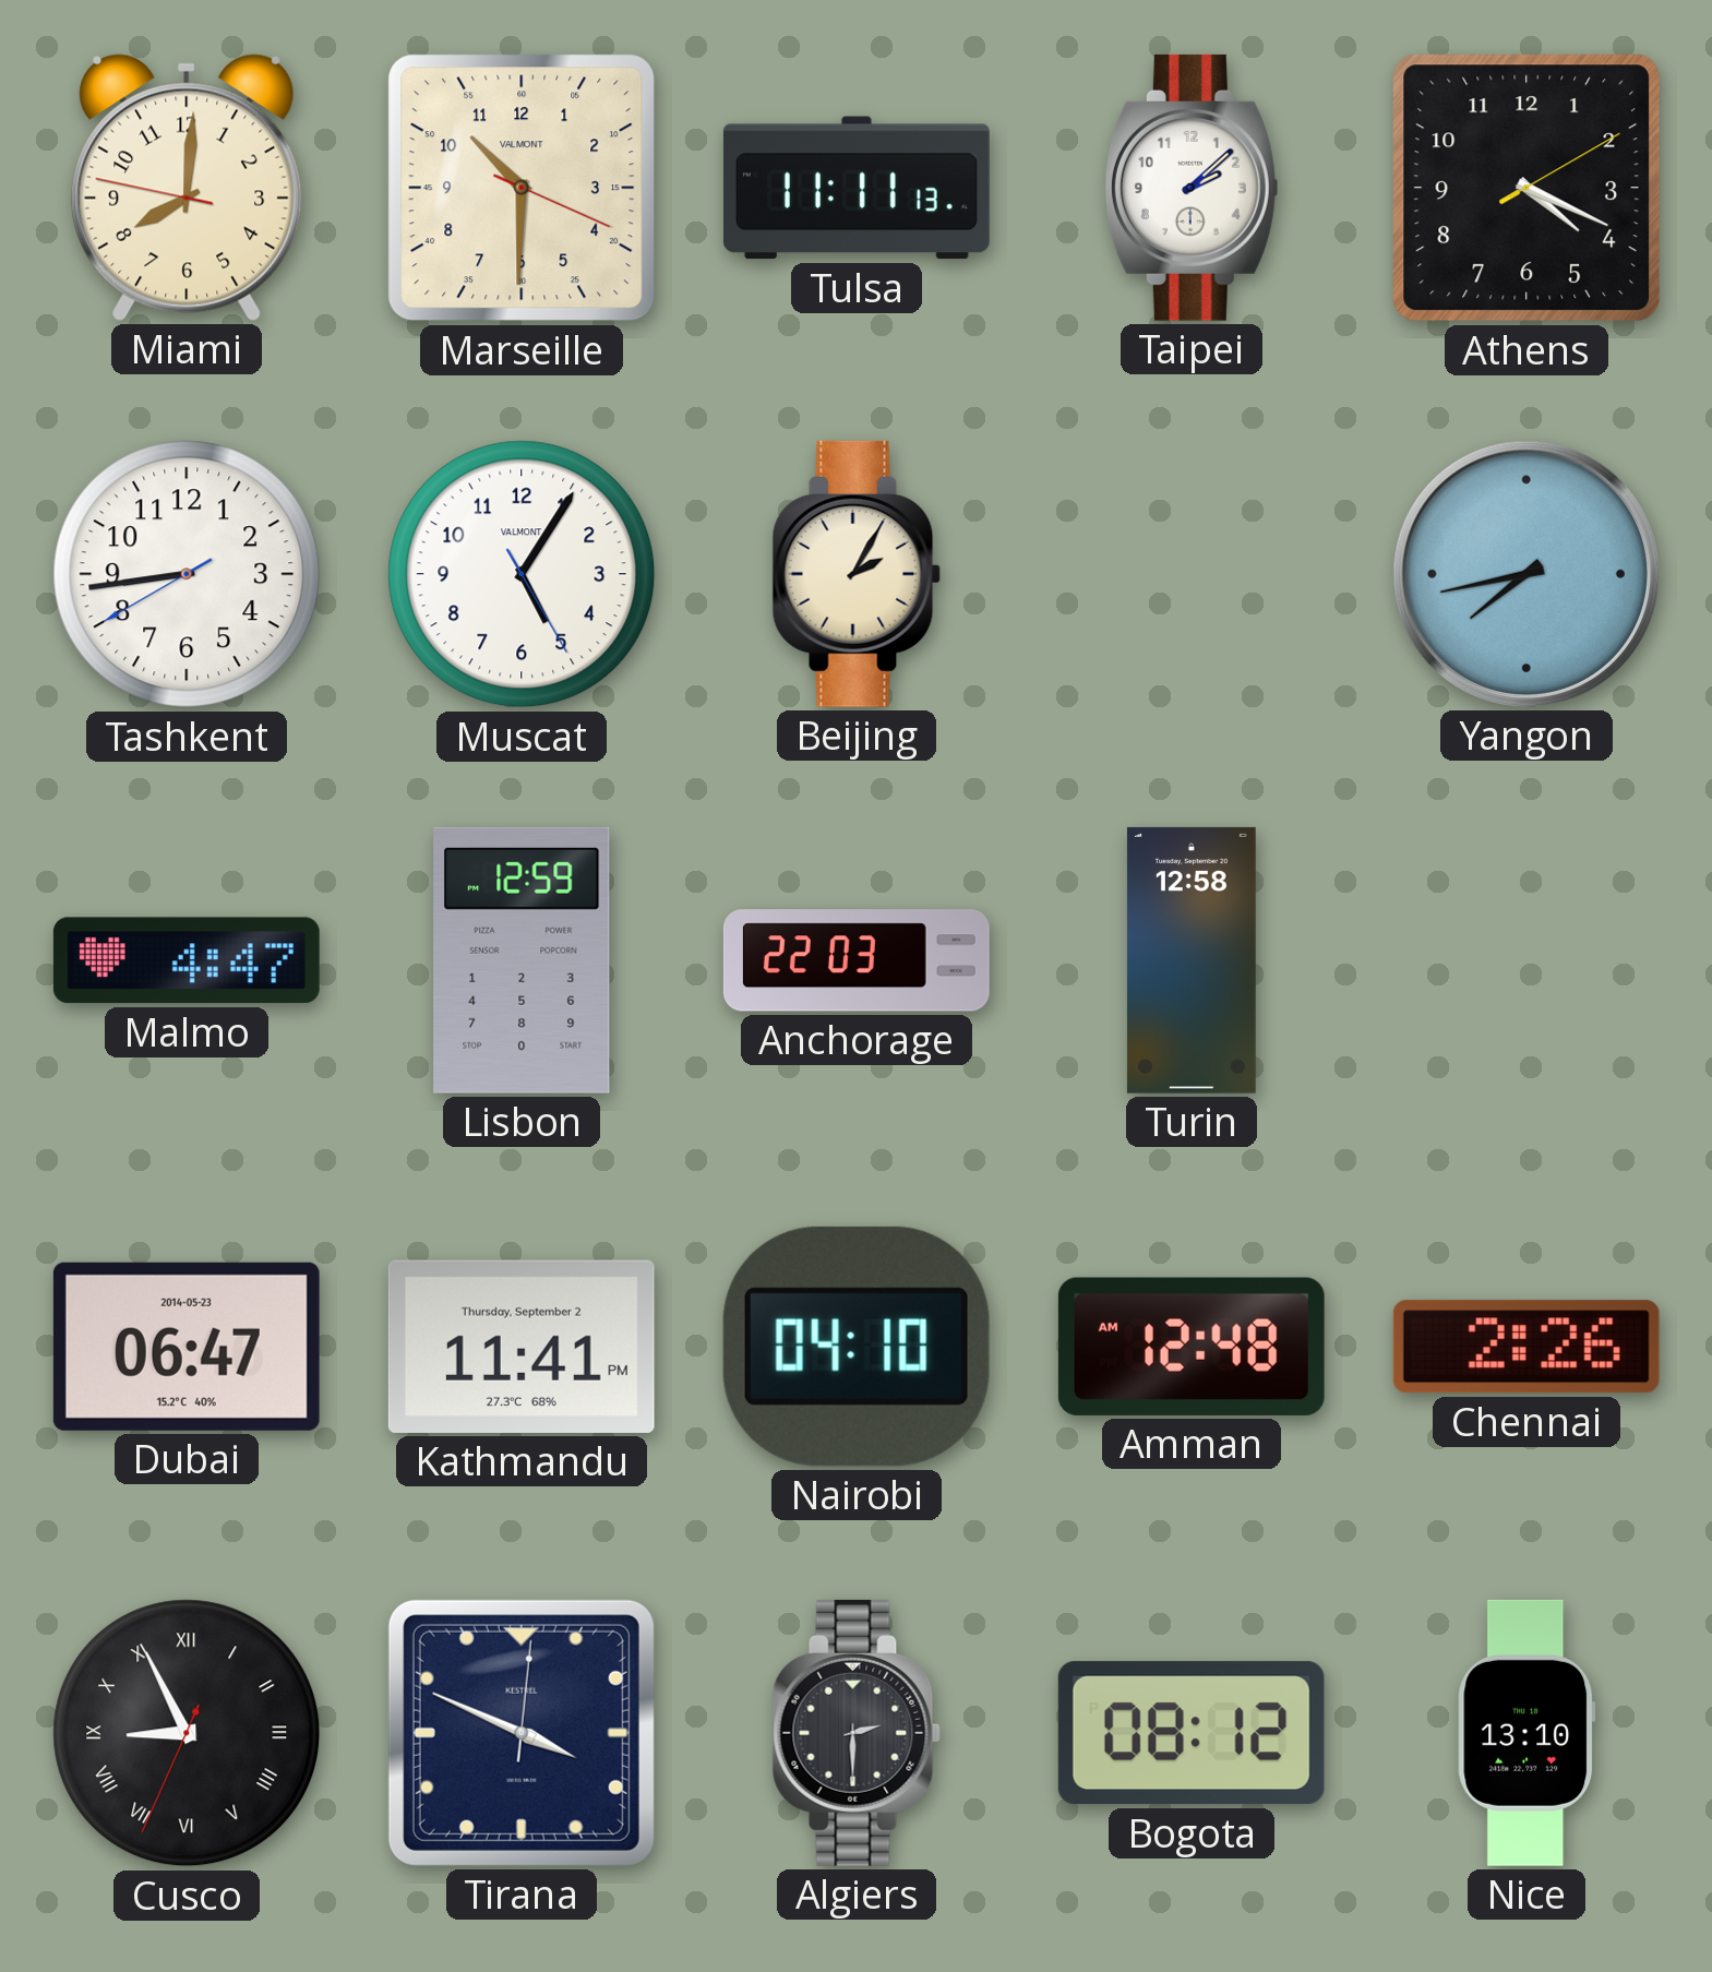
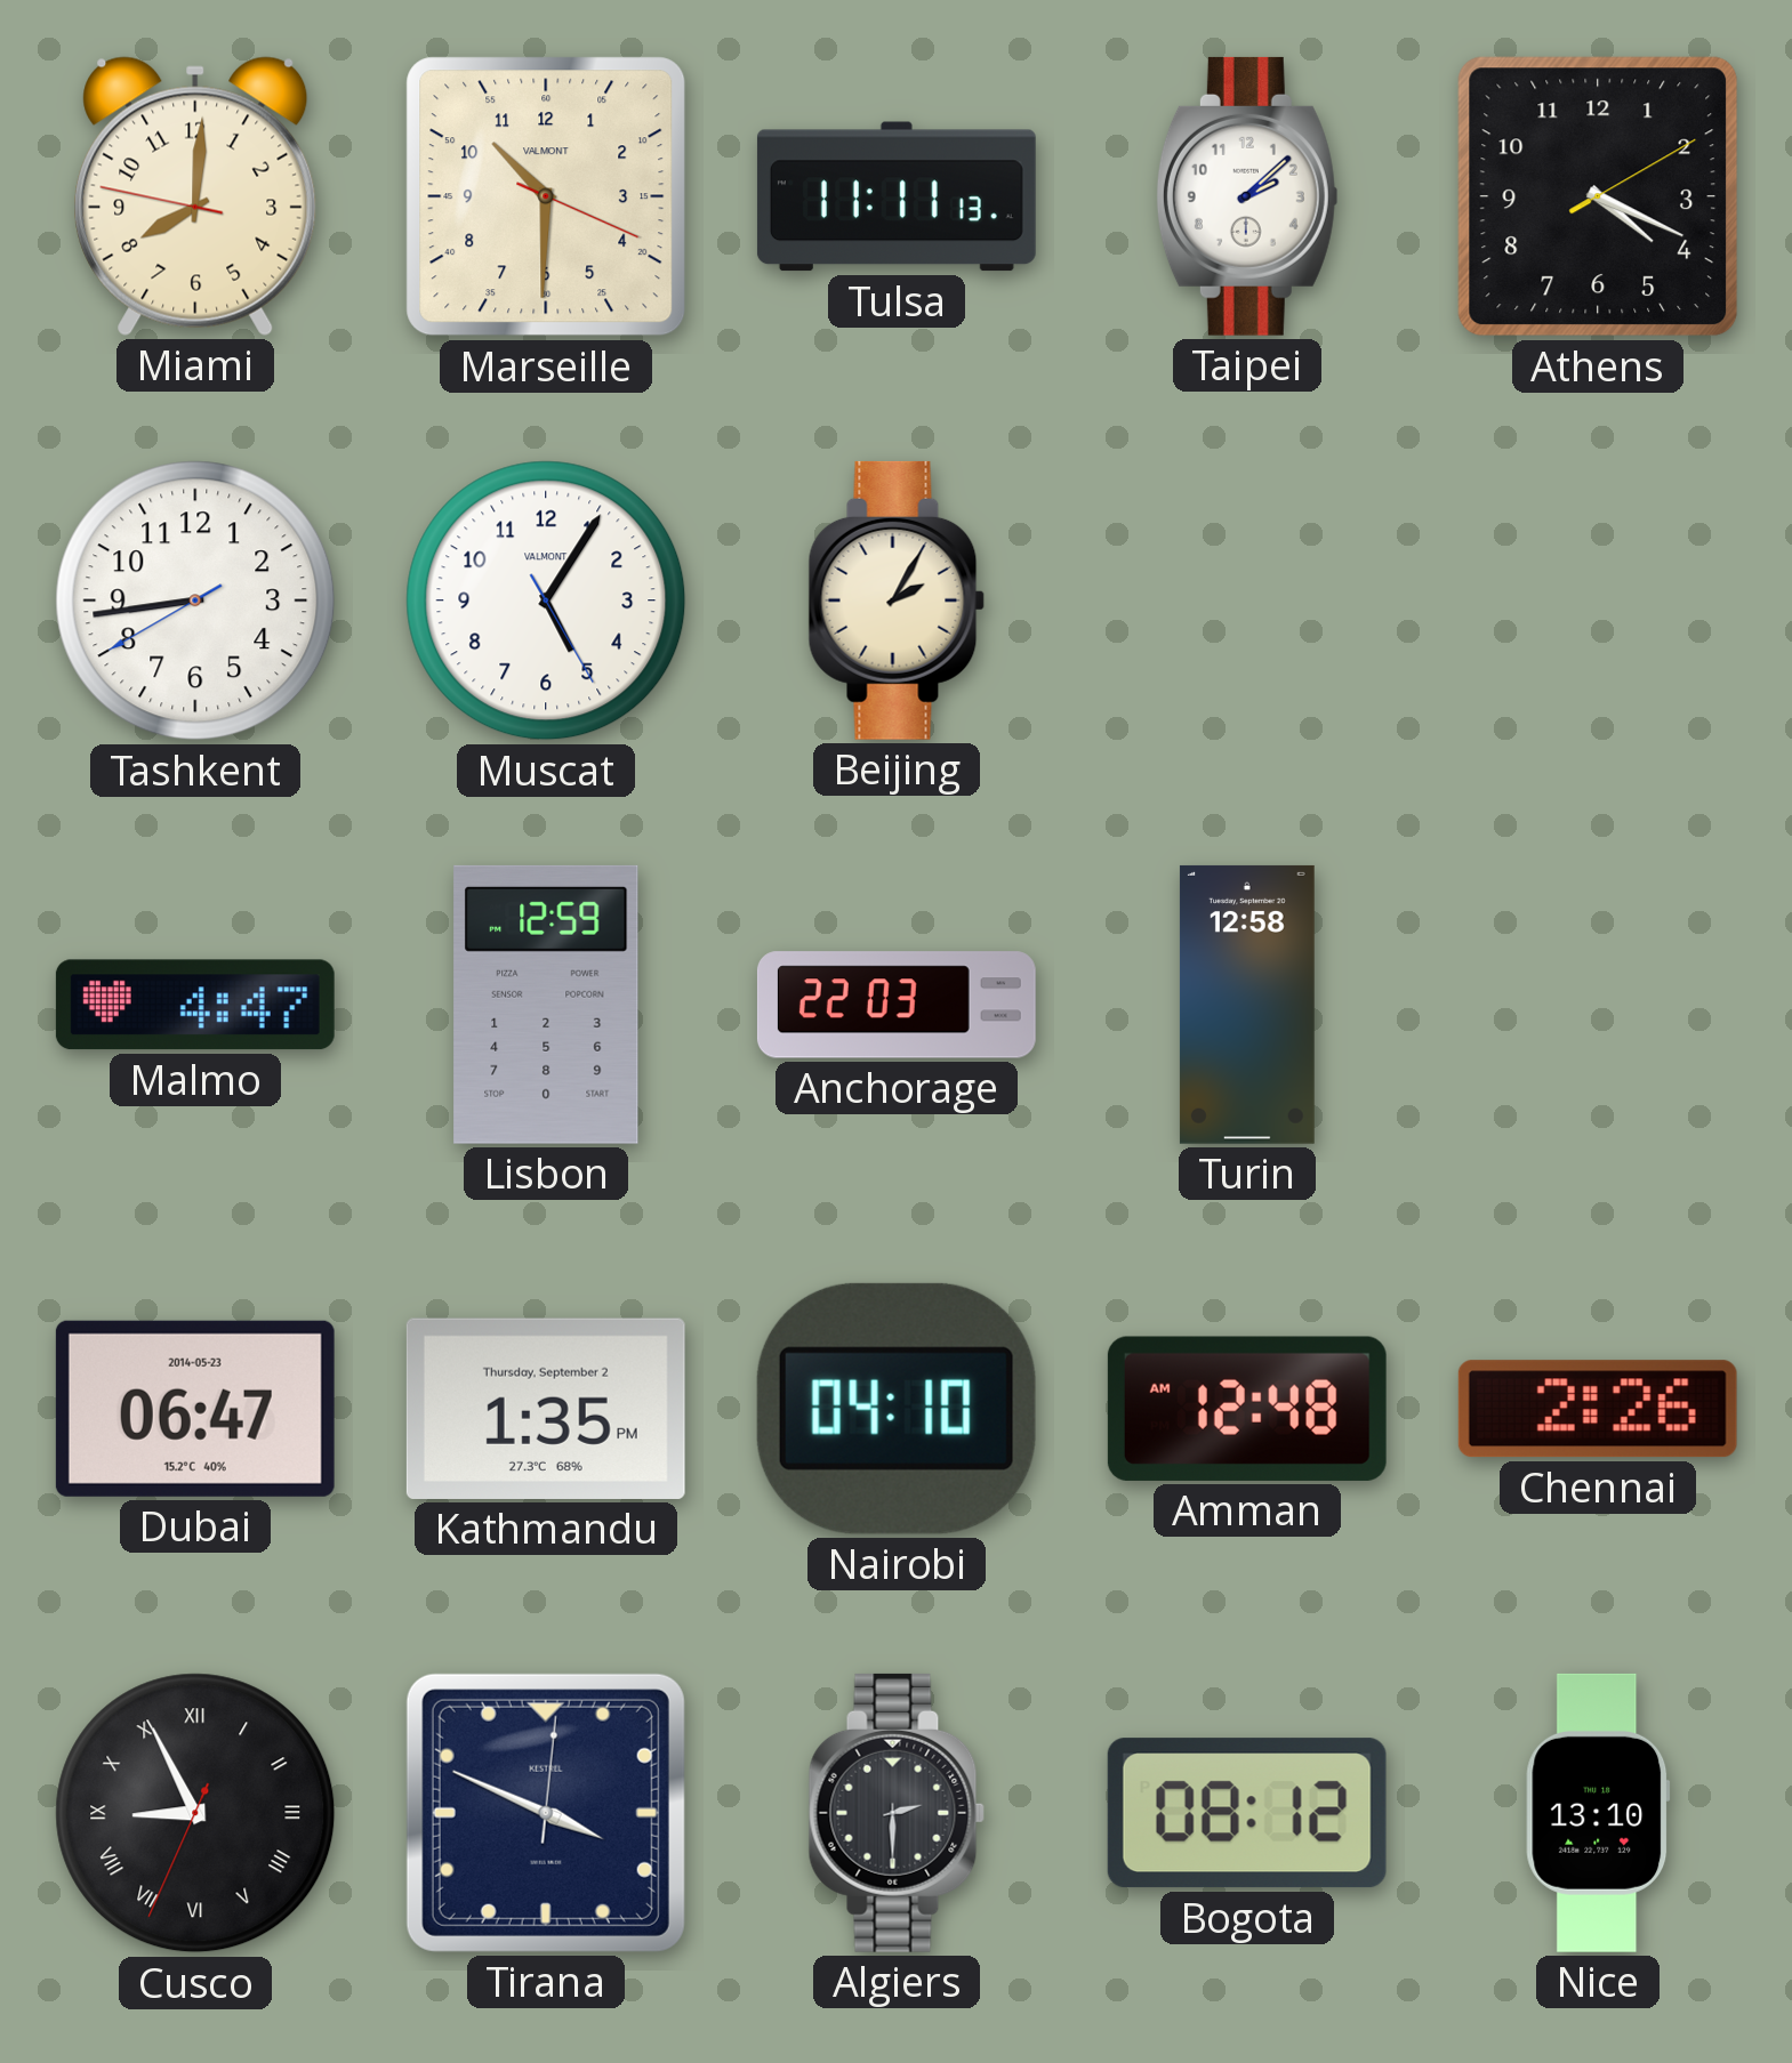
Yangon: 7:43 -> none (1527, 574)
Kathmandu: 11:41 -> 1:35 (546, 1409)
